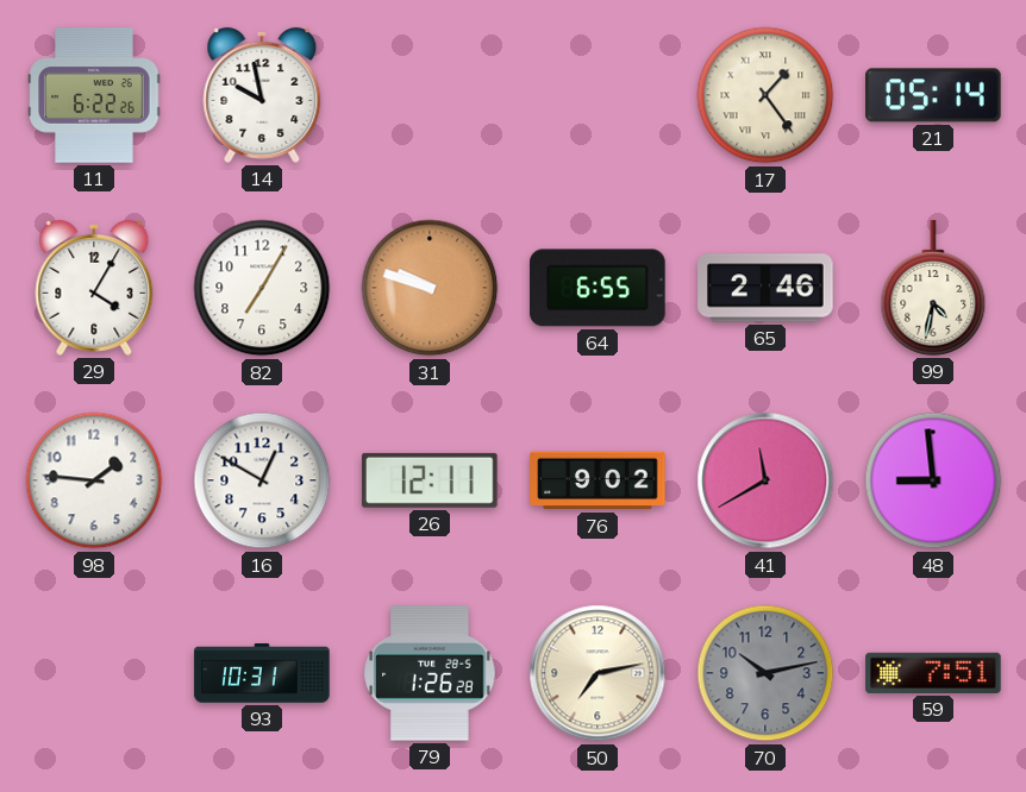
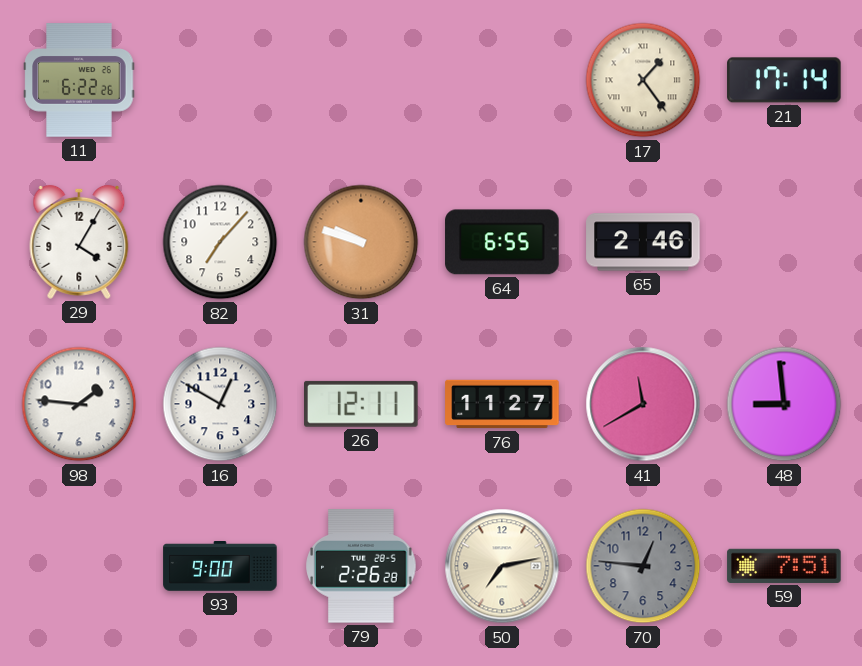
14: 9:58 -> none (262, 95)
21: 05:14 -> 17:14 (784, 80)
82: 7:05 -> 7:07 (220, 242)
99: 4:32 -> none (933, 288)
76: 9:02 -> 11:27 (502, 404)
93: 10:31 -> 9:00 (220, 567)
79: 1:26 -> 2:26 (361, 566)
70: 10:13 -> 12:46 (643, 566)
